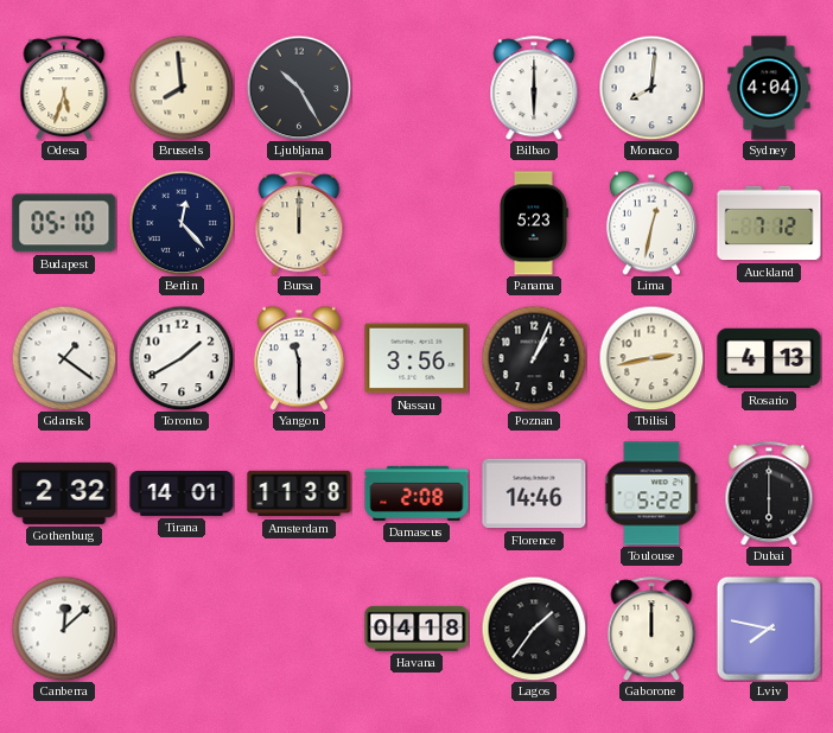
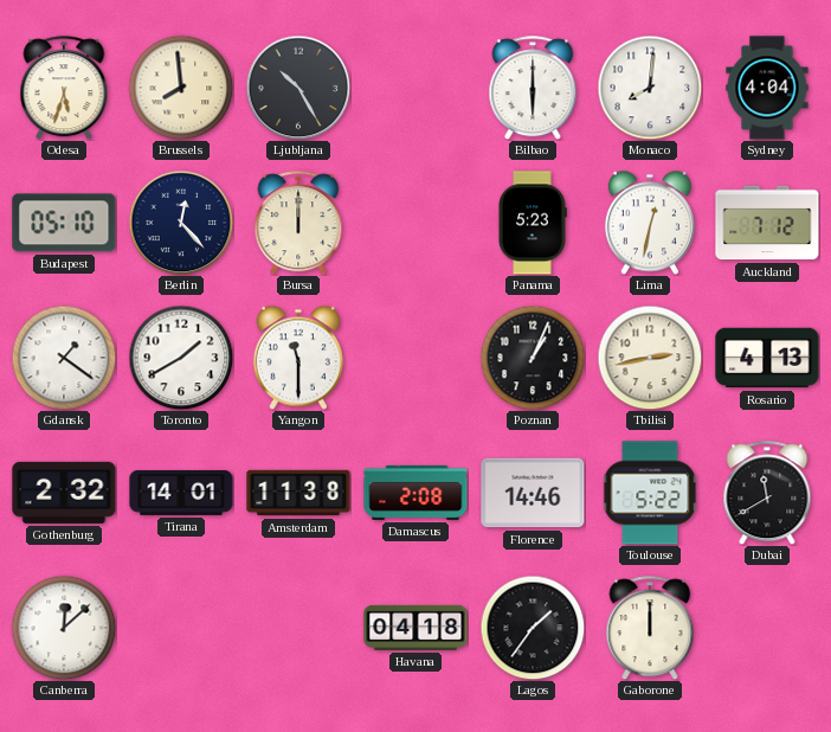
Nassau: 3:56 -> none (416, 358)
Dubai: 6:00 -> 11:40 (767, 493)
Lviv: 7:47 -> none (769, 629)
